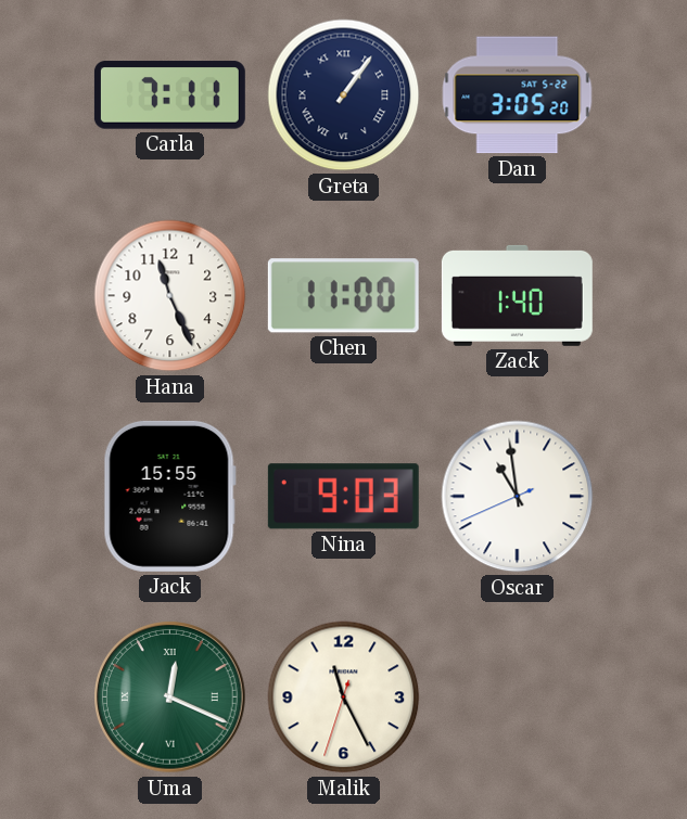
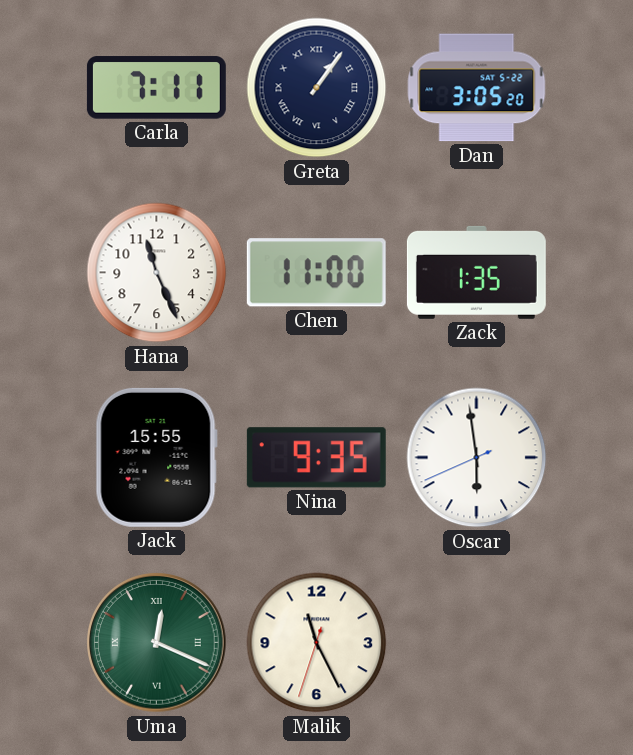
Zack: 1:40 -> 1:35 (476, 272)
Nina: 9:03 -> 9:35 (316, 458)
Oscar: 10:58 -> 5:58 (477, 458)
